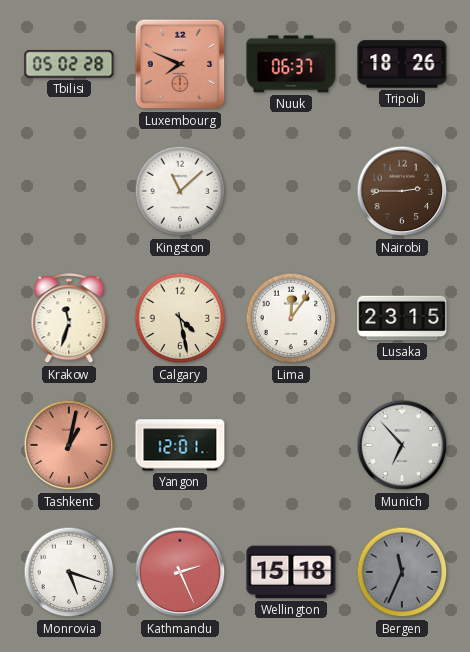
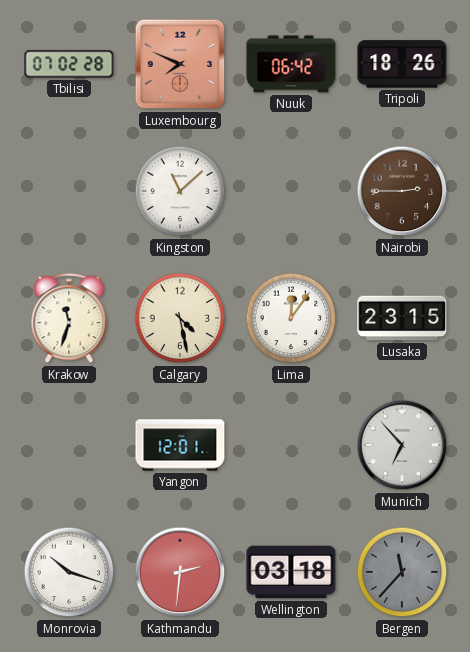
Tbilisi: 05:02 -> 07:02 (69, 64)
Nuuk: 06:37 -> 06:42 (291, 64)
Tashkent: 1:02 -> none (69, 445)
Monrovia: 5:18 -> 10:18 (69, 572)
Kathmandu: 2:26 -> 2:31 (180, 572)
Wellington: 15:18 -> 03:18 (291, 572)
Bergen: 11:34 -> 11:37 (402, 572)
